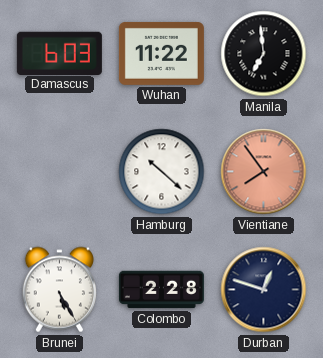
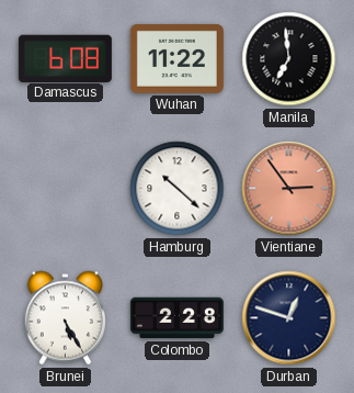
Damascus: 6:03 -> 6:08 (65, 58)
Vientiane: 7:54 -> 2:54 (289, 189)
